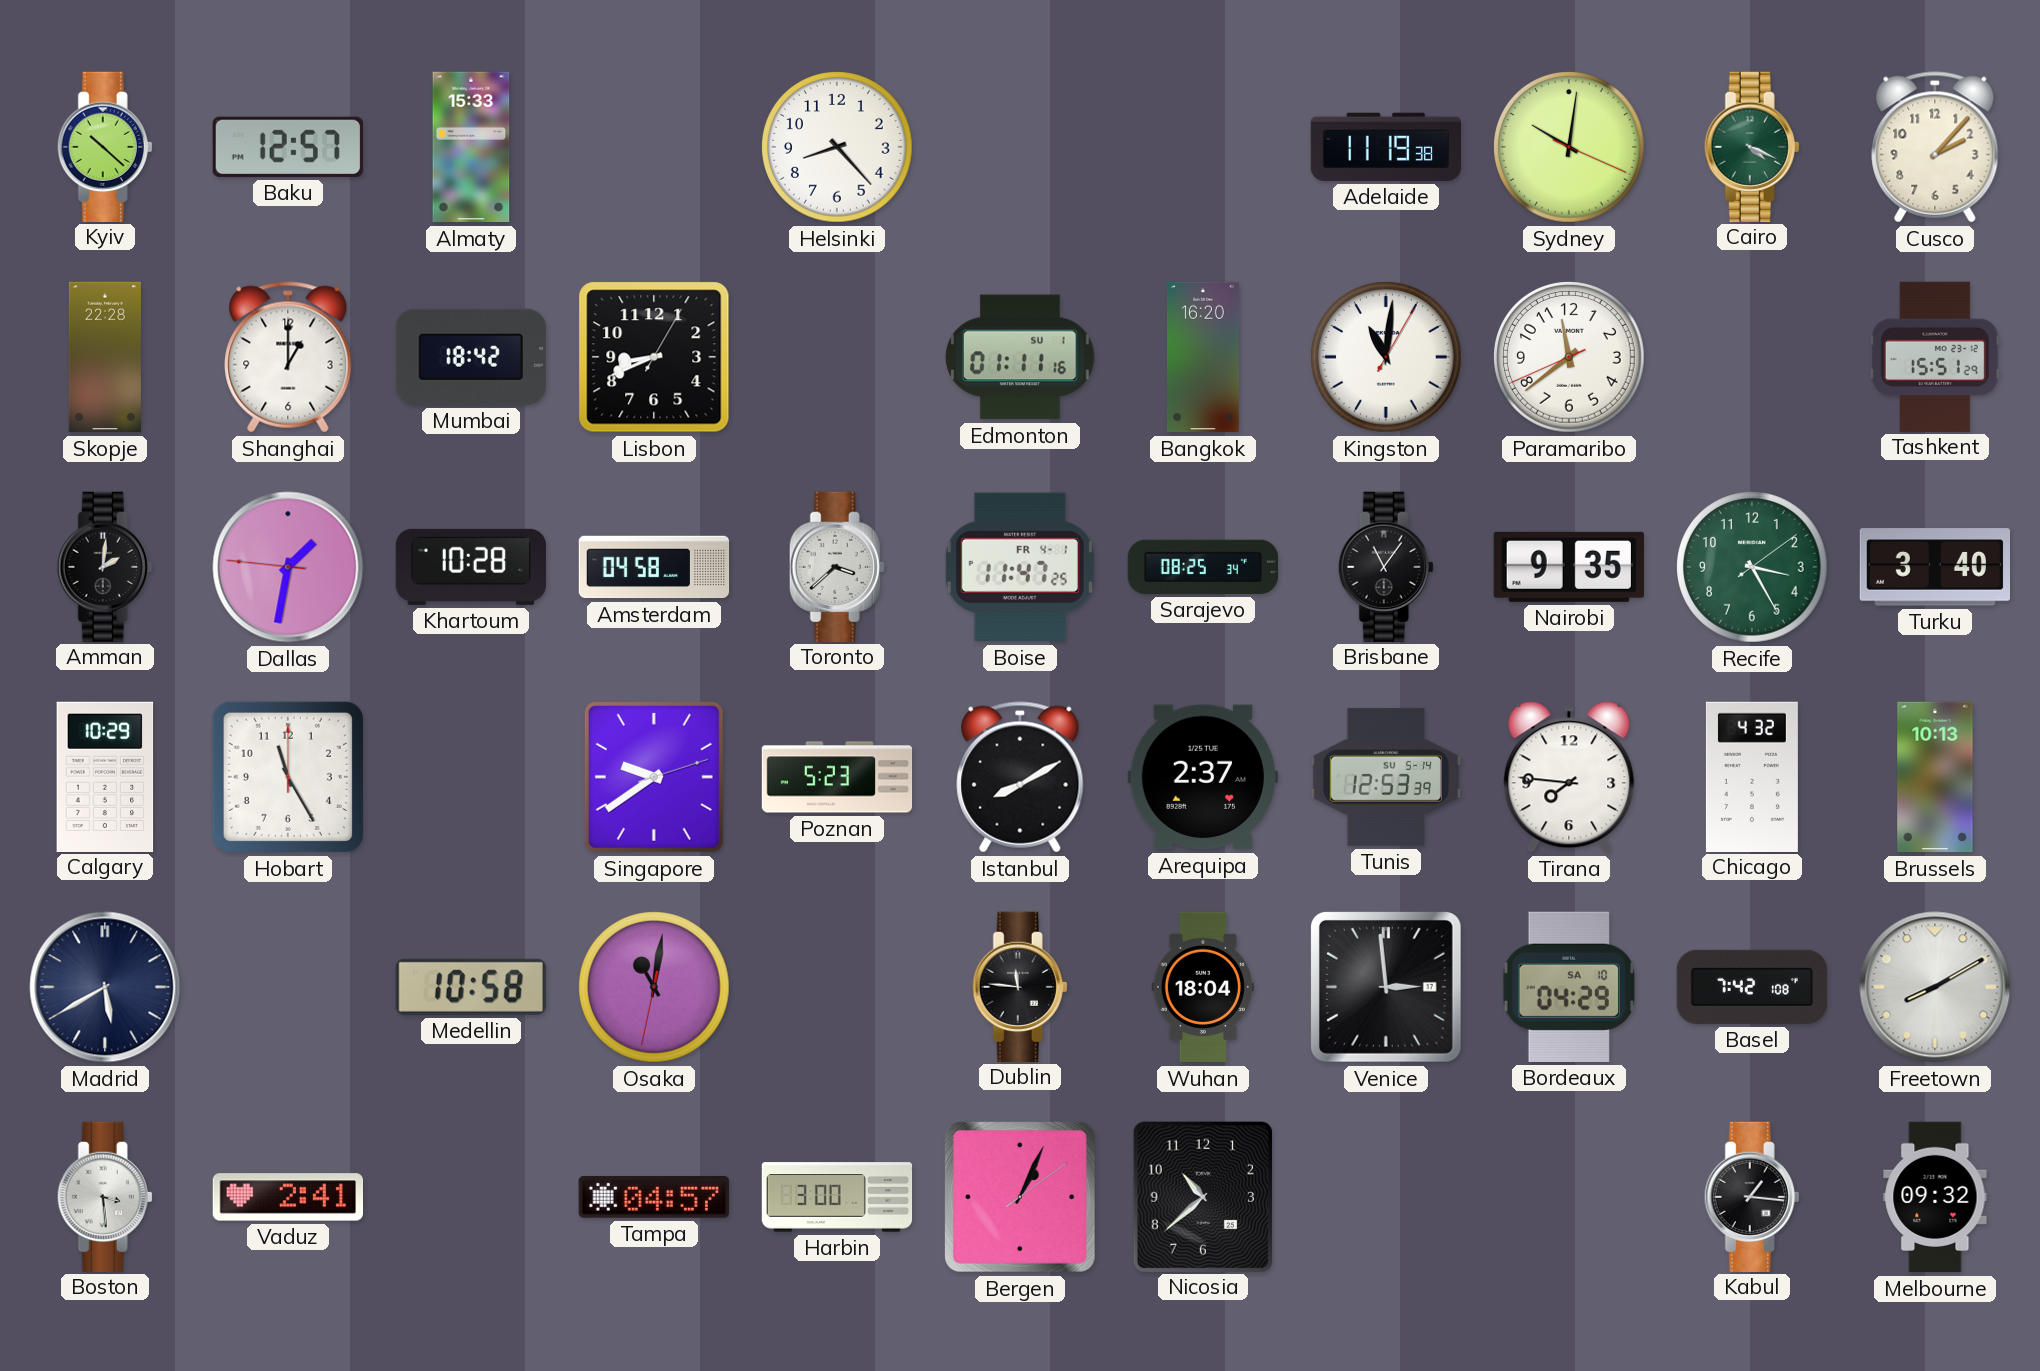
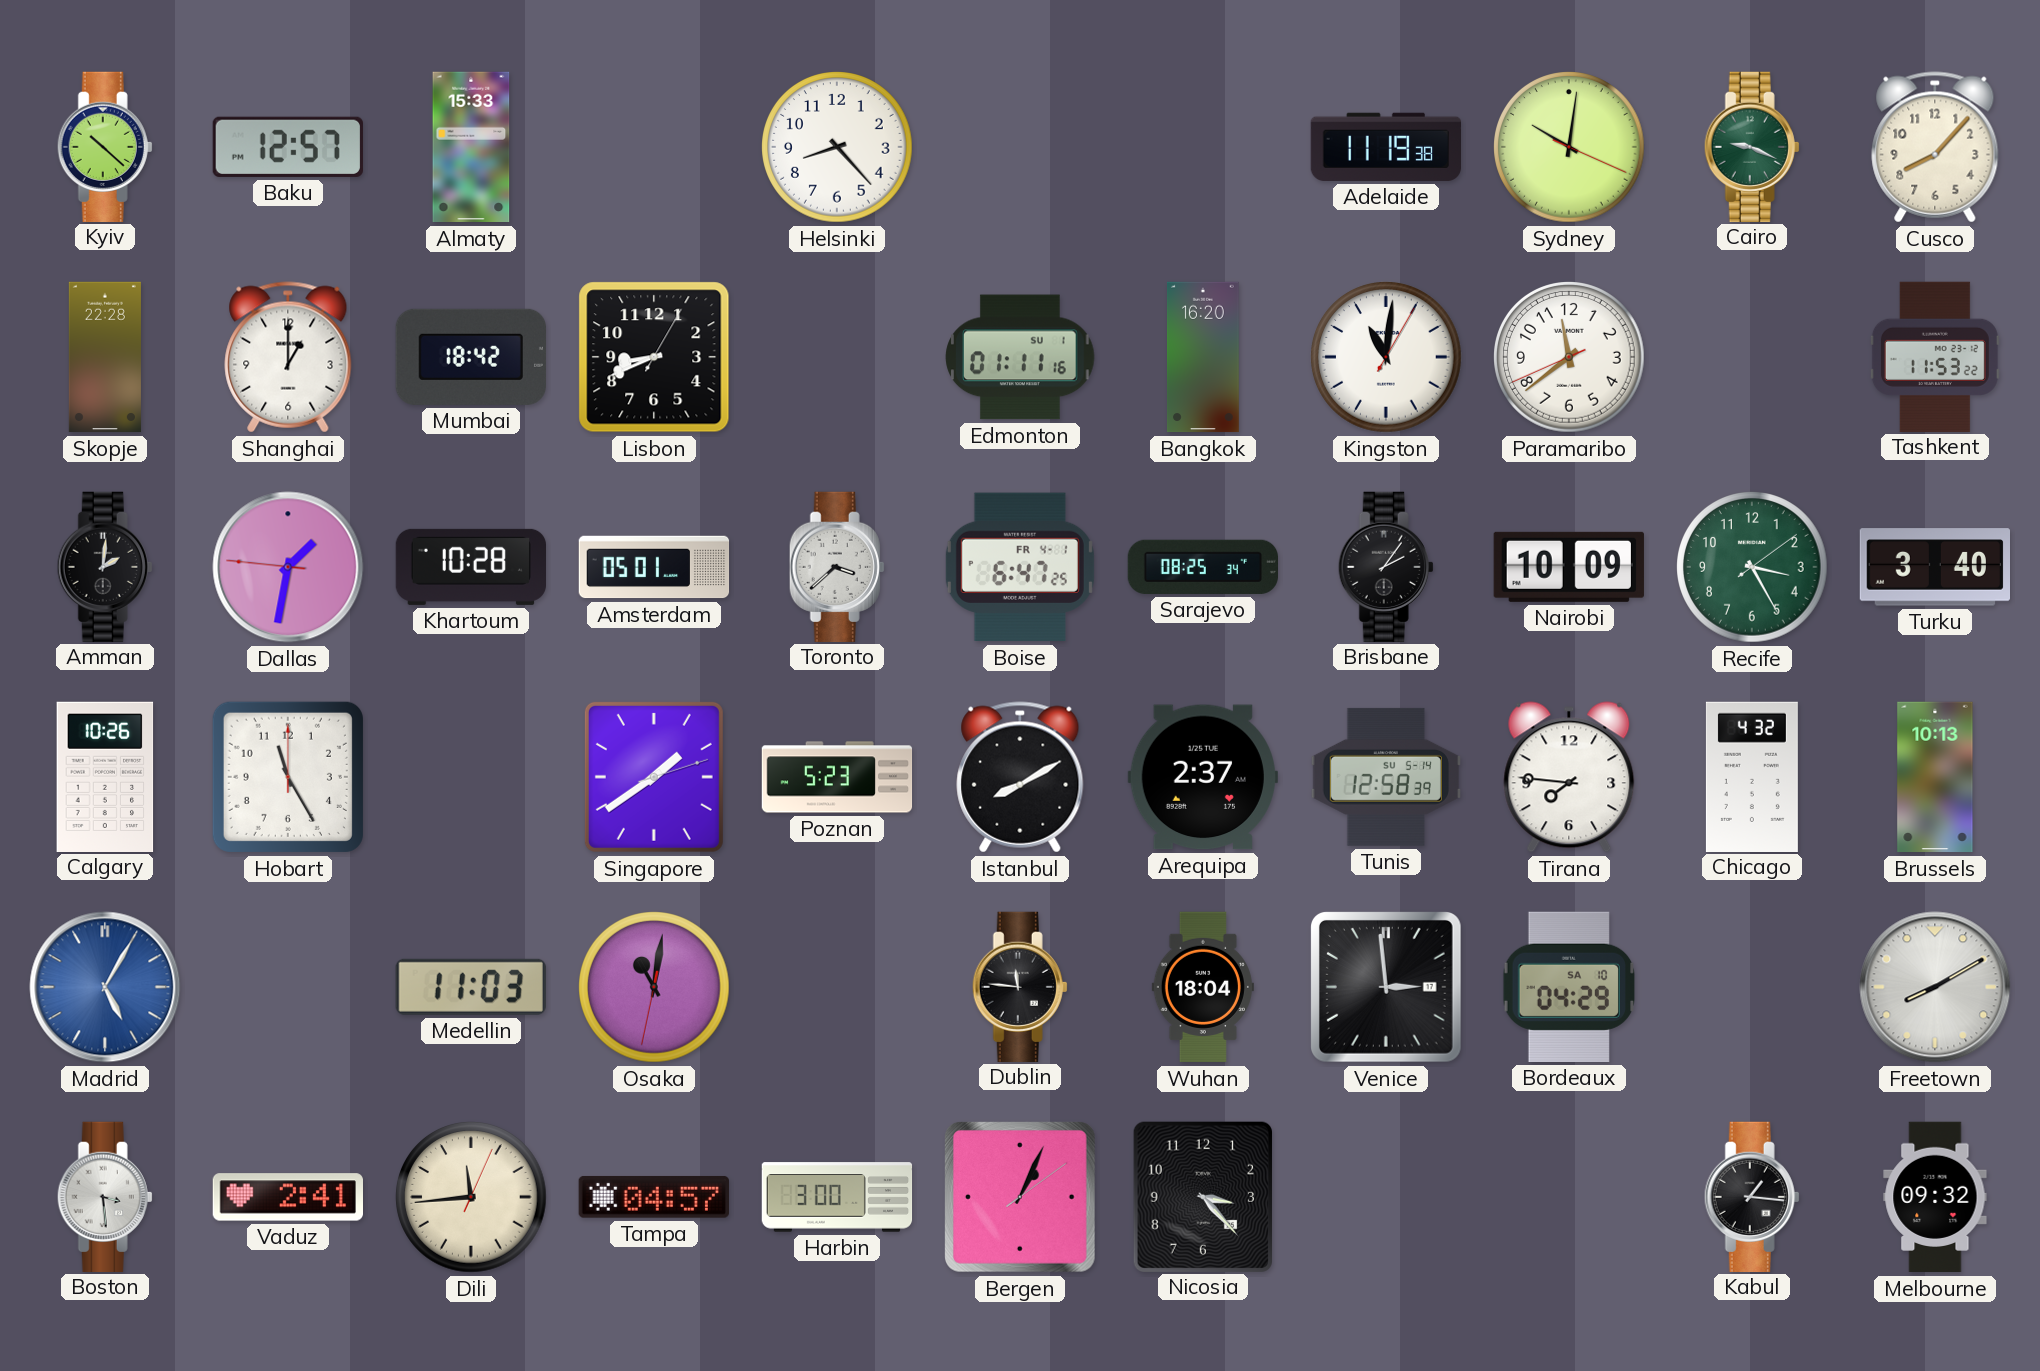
Cairo: 4:19 -> 9:19 (1752, 146)
Cusco: 2:07 -> 8:07 (1935, 147)
Tashkent: 15:51 -> 11:53 (1935, 356)
Amsterdam: 04:58 -> 05:01 (654, 567)
Boise: 11:47 -> 6:47 (1020, 567)
Brisbane: 11:06 -> 2:06 (1386, 566)
Nairobi: 9:35 -> 10:09 (1569, 567)
Calgary: 10:29 -> 10:26 (105, 776)
Singapore: 9:39 -> 1:39 (654, 777)
Tunis: 12:53 -> 12:58 (1385, 777)
Madrid: 5:40 -> 5:05 (105, 987)
Madrid dial: navy -> blue (105, 987)
Medellin: 10:58 -> 11:03 (471, 987)
Basel: 7:42 -> none (1751, 987)
Dili: none -> 11:44 (471, 1197)
Nicosia: 10:38 -> 3:23 (1203, 1196)
